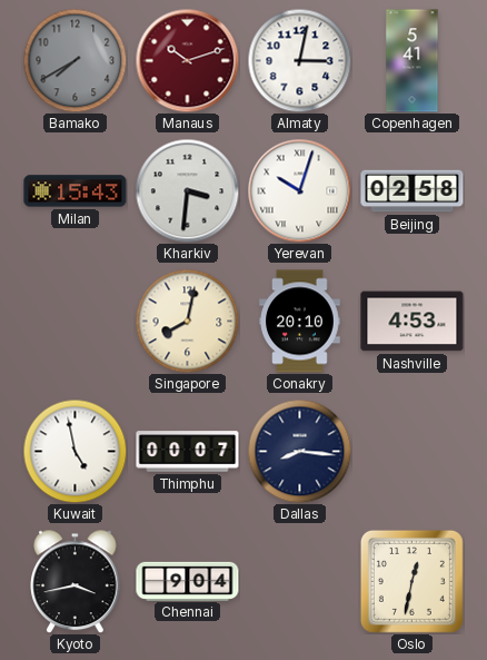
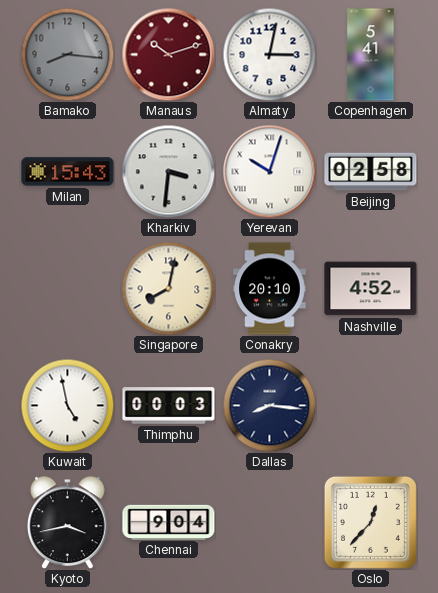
Bamako: 7:40 -> 8:16 (67, 54)
Nashville: 4:53 -> 4:52 (371, 289)
Thimphu: 00:07 -> 00:03 (169, 406)
Oslo: 12:32 -> 12:37 (370, 522)
